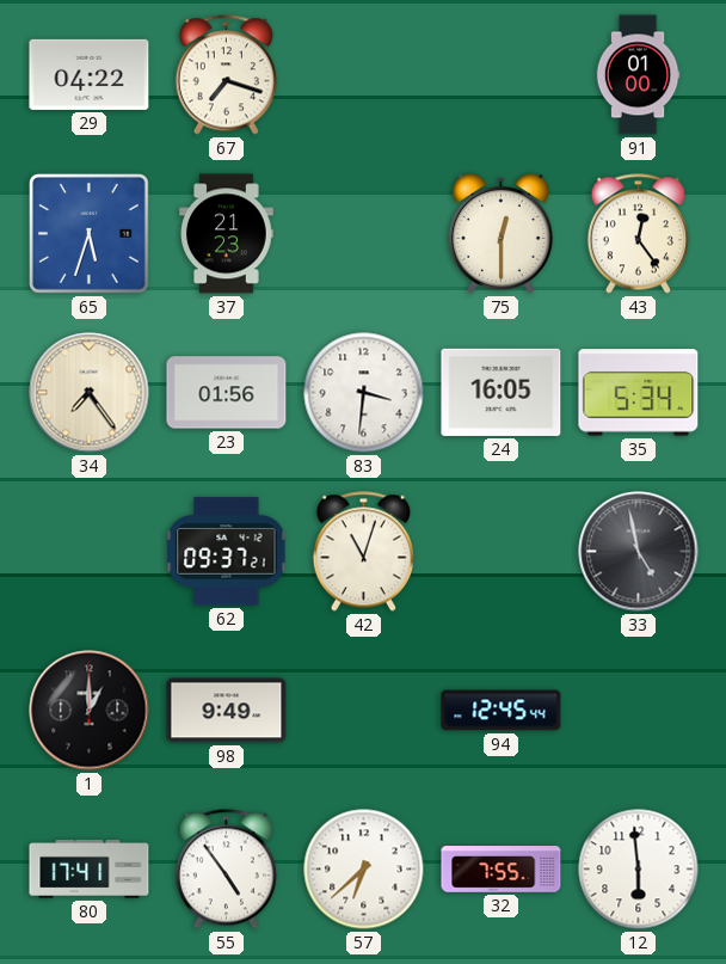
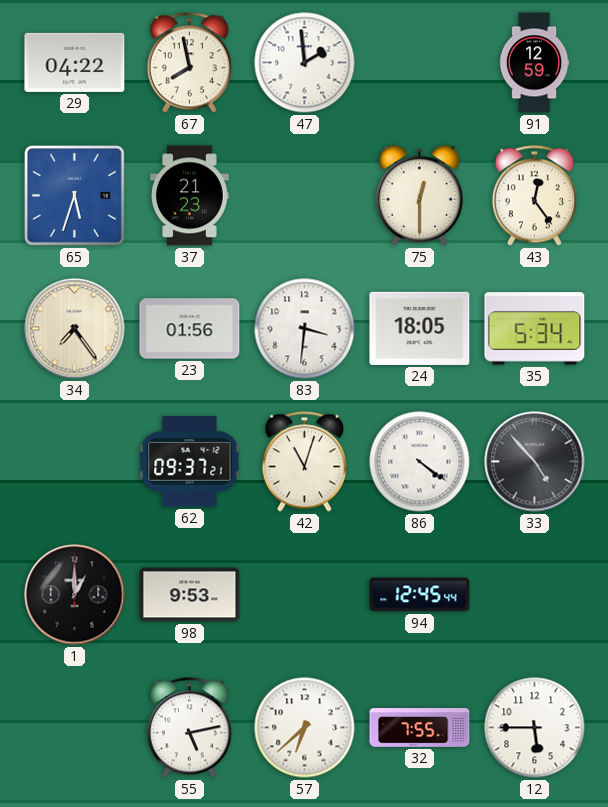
67: 7:18 -> 7:58 (189, 63)
47: none -> 1:59 (305, 63)
91: 01:00 -> 12:59 (534, 63)
24: 16:05 -> 18:05 (420, 328)
86: none -> 4:21 (420, 462)
33: 4:58 -> 4:53 (535, 462)
98: 9:49 -> 9:53 (190, 595)
80: 17:41 -> none (90, 870)
55: 4:54 -> 5:13 (189, 728)
12: 5:59 -> 5:45 (535, 728)
